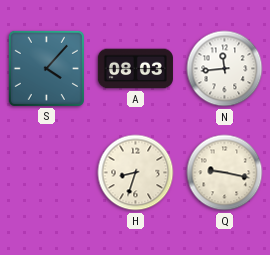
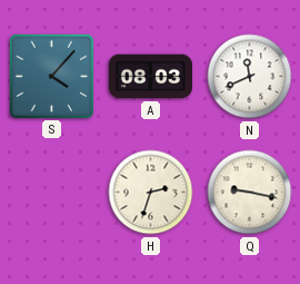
N: 11:44 -> 11:41 (250, 77)
H: 8:33 -> 2:33 (151, 193)
